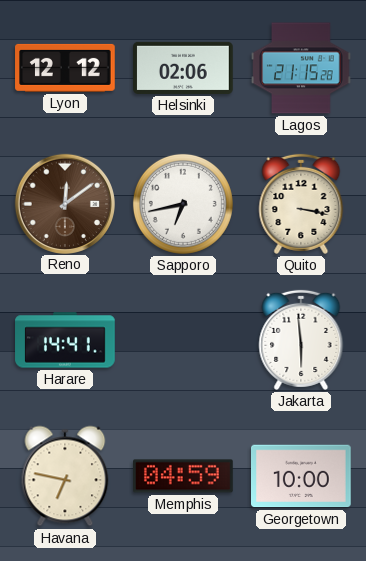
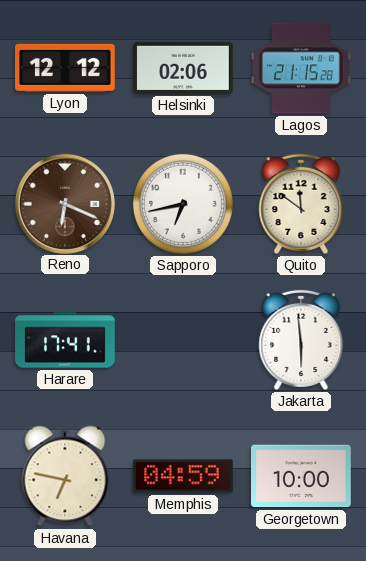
Reno: 12:09 -> 6:19 (64, 203)
Quito: 3:17 -> 11:51 (301, 204)
Harare: 14:41 -> 17:41 (65, 340)
